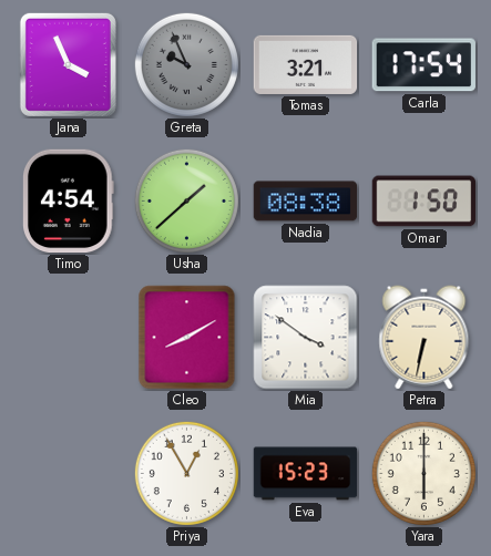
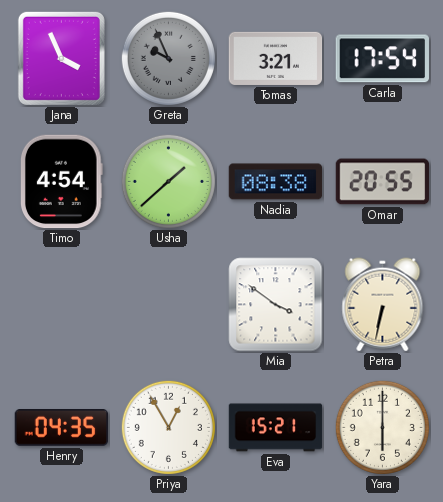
Omar: 1:50 -> 20:55 (383, 182)
Cleo: 8:10 -> none (187, 338)
Henry: none -> 04:35 (62, 428)
Eva: 15:23 -> 15:21 (276, 428)
